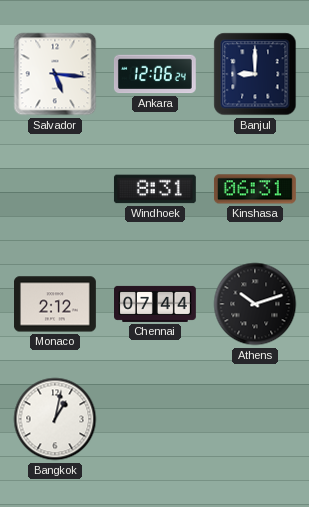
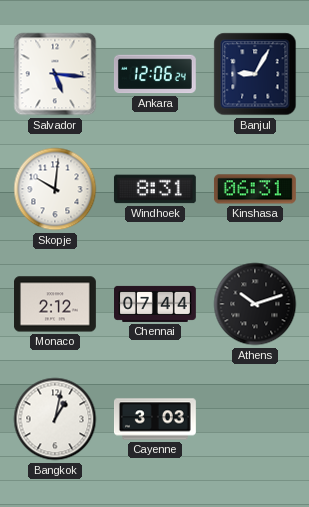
Banjul: 9:00 -> 9:05 (255, 74)
Skopje: none -> 10:01 (55, 189)
Cayenne: none -> 3:03 (156, 419)
